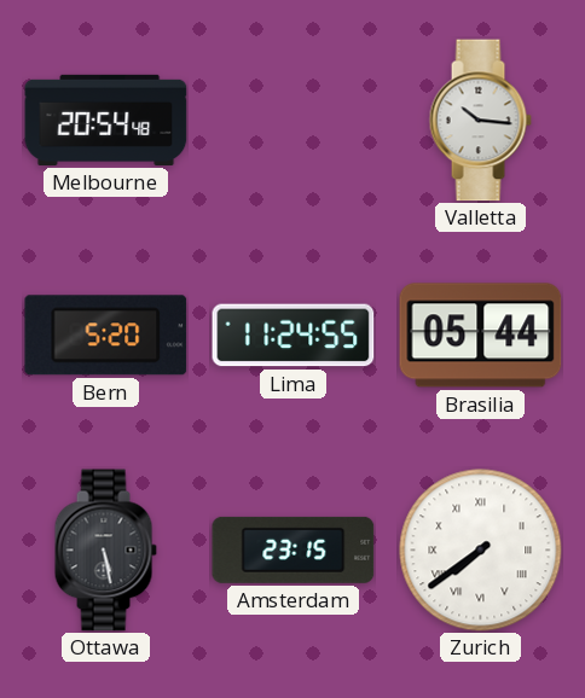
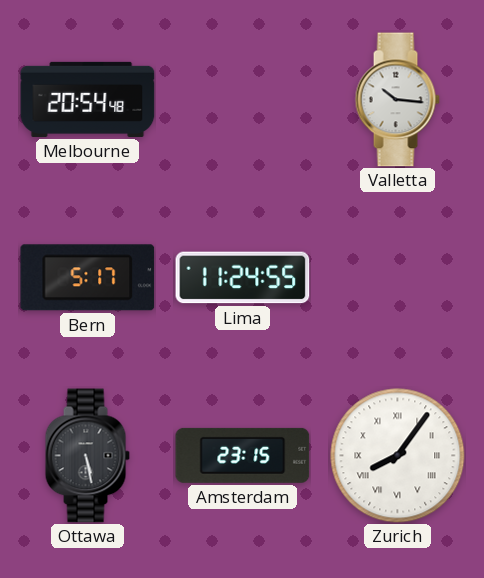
Bern: 5:20 -> 5:17 (88, 278)
Brasilia: 05:44 -> none (481, 336)
Zurich: 7:39 -> 8:06 (398, 456)
